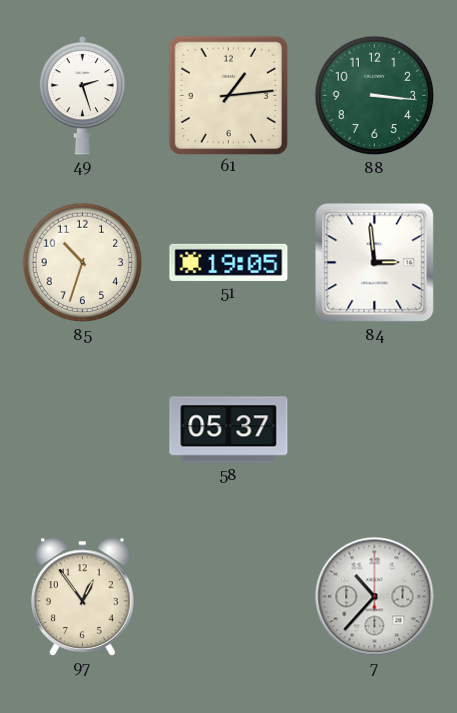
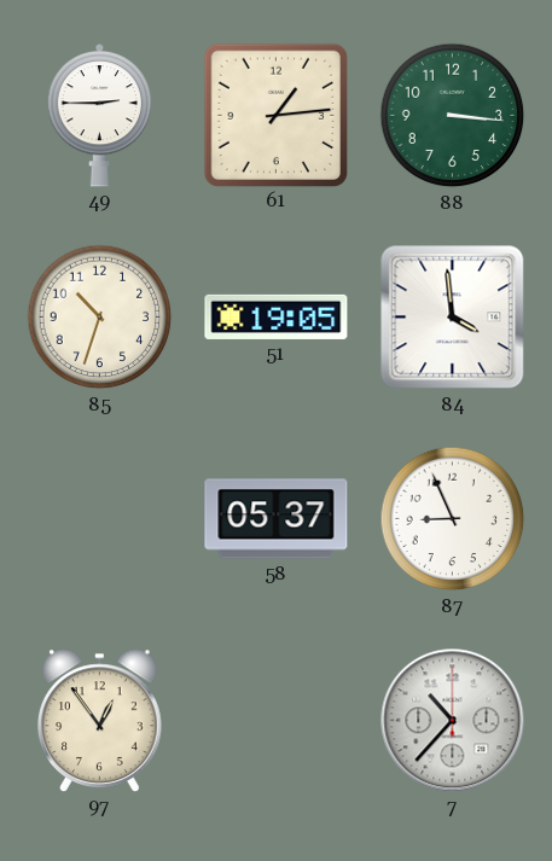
49: 2:27 -> 2:45 (100, 115)
84: 2:59 -> 3:59 (453, 318)
87: none -> 8:56 (453, 519)
